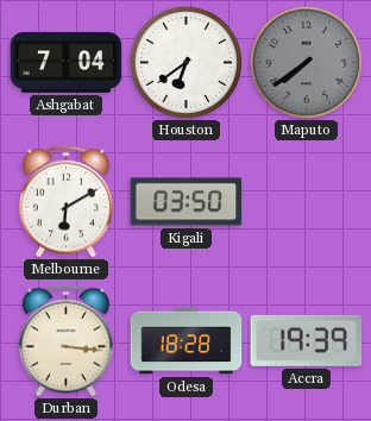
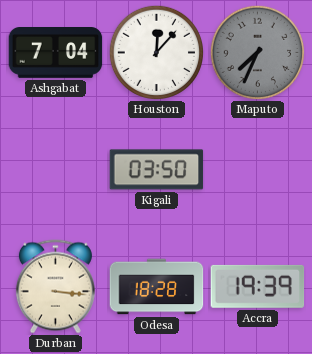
Houston: 6:39 -> 12:07 (156, 52)
Maputo: 7:39 -> 7:34 (257, 52)
Melbourne: 6:10 -> none (65, 202)
